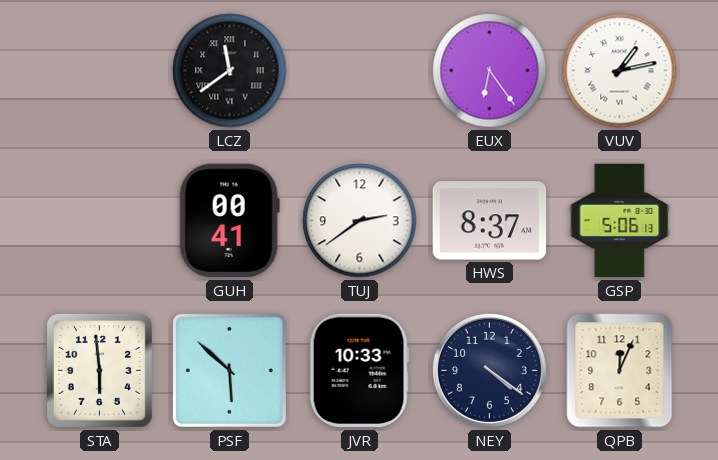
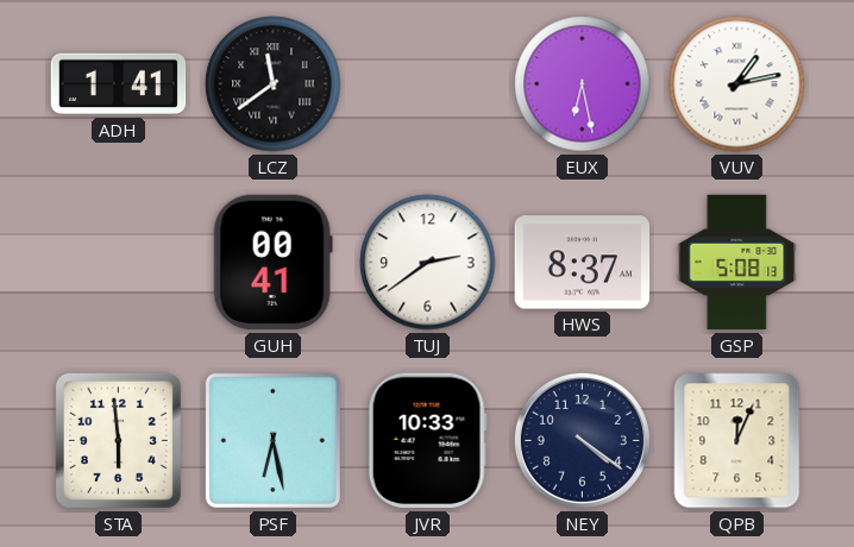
ADH: none -> 1:41 (119, 84)
EUX: 6:24 -> 6:28 (583, 84)
GSP: 5:06 -> 5:08 (737, 263)
PSF: 5:52 -> 6:28 (272, 440)
